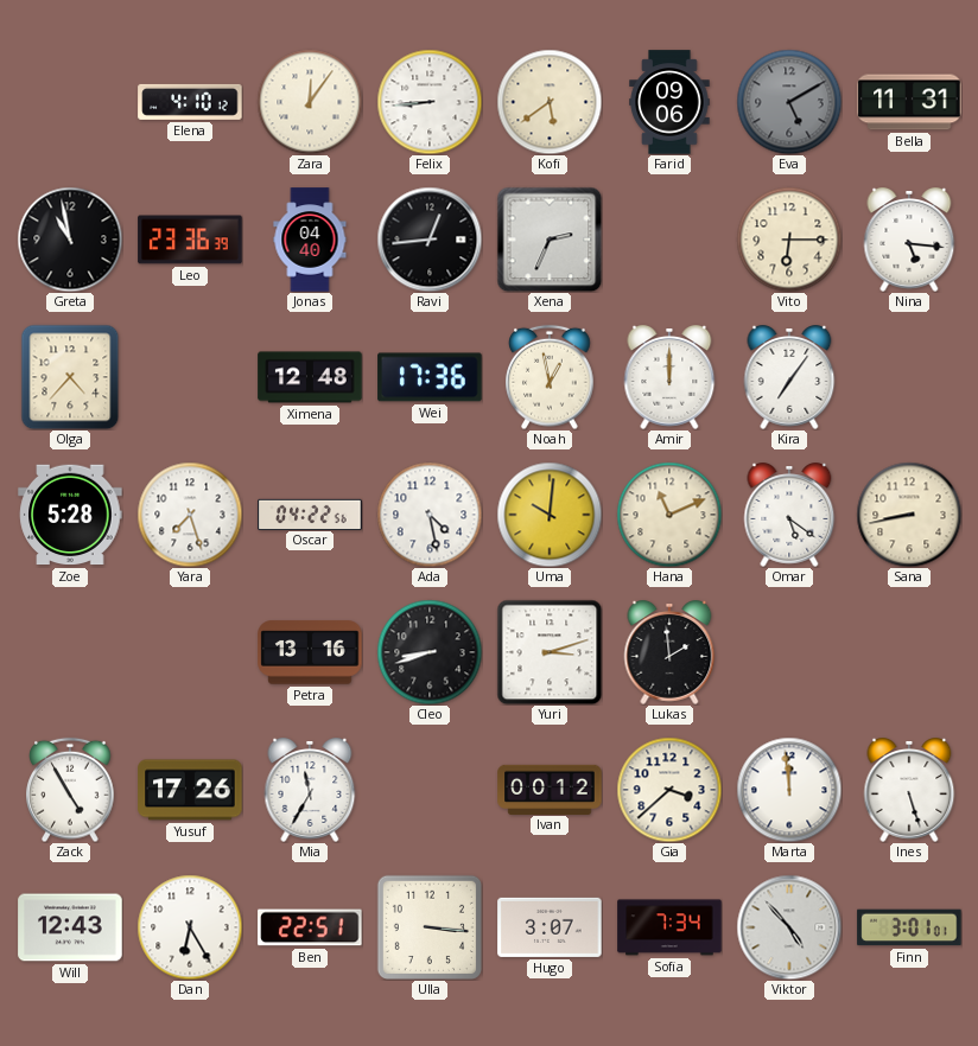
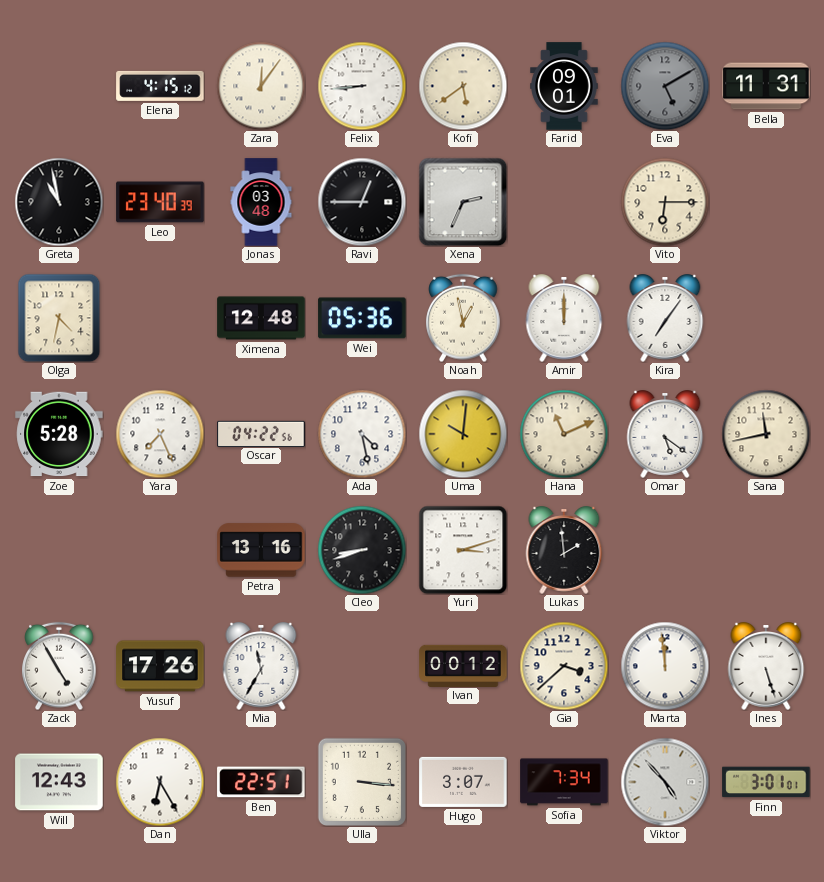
Elena: 4:10 -> 4:15 (160, 86)
Farid: 09:06 -> 09:01 (564, 86)
Leo: 23:36 -> 23:40 (160, 202)
Jonas: 04:40 -> 03:48 (261, 202)
Ravi: 12:44 -> 12:45 (362, 202)
Nina: 5:16 -> none (909, 240)
Olga: 4:37 -> 4:32 (59, 318)
Wei: 17:36 -> 05:36 (362, 318)
Yara: 7:27 -> 7:26 (160, 434)
Sana: 8:43 -> 11:43 (766, 434)
